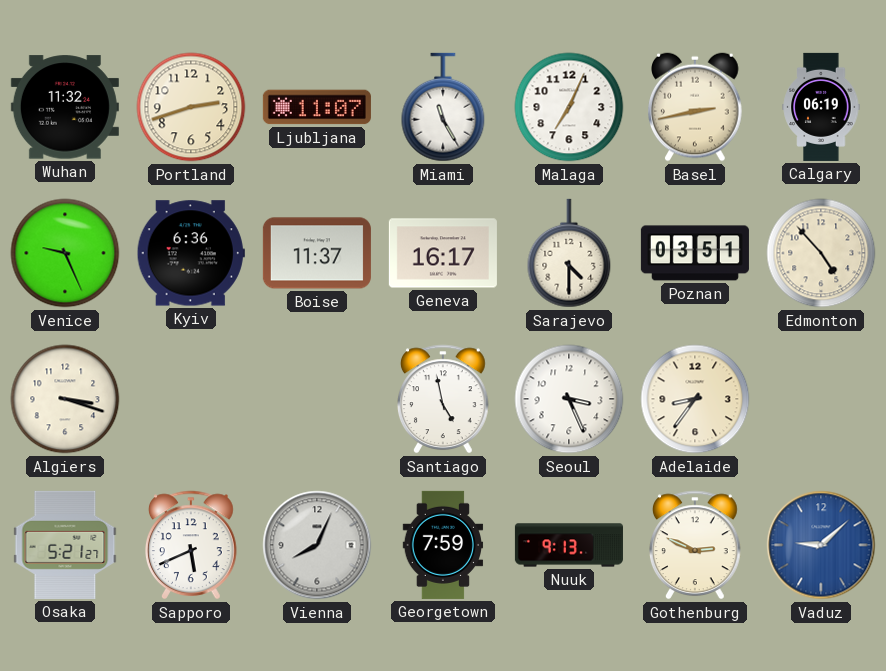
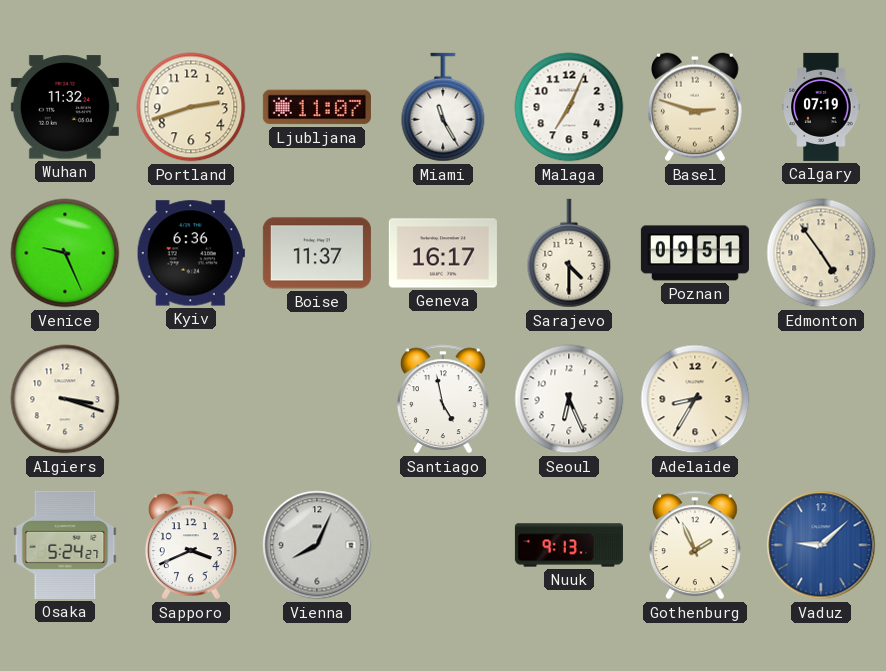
Basel: 2:43 -> 2:48 (695, 107)
Calgary: 06:19 -> 07:19 (821, 107)
Poznan: 03:51 -> 09:51 (695, 253)
Edmonton: 4:53 -> 4:54 (821, 253)
Seoul: 3:26 -> 6:26 (569, 399)
Adelaide: 8:36 -> 8:35 (695, 399)
Osaka: 5:21 -> 5:24 (65, 545)
Sapporo: 5:41 -> 3:41 (192, 545)
Georgetown: 7:59 -> none (443, 545)
Gothenburg: 2:49 -> 1:56 (696, 545)
